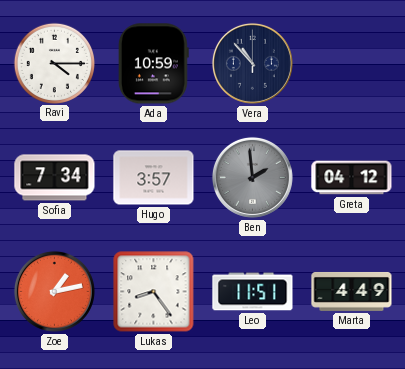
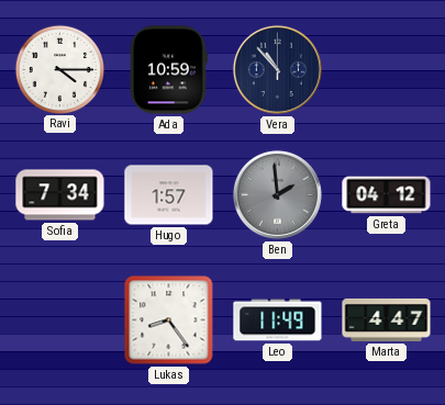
Hugo: 3:57 -> 1:57 (169, 195)
Zoe: 1:13 -> none (54, 291)
Leo: 11:51 -> 11:49 (278, 320)
Marta: 4:49 -> 4:47 (387, 319)
